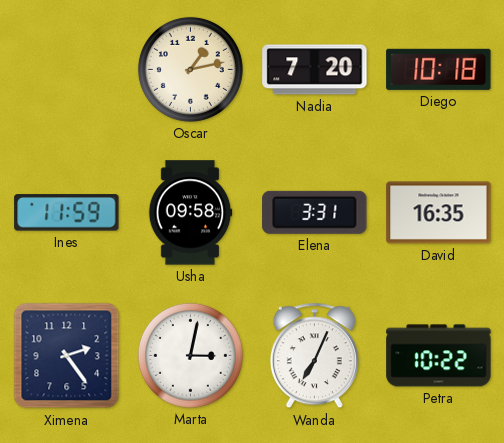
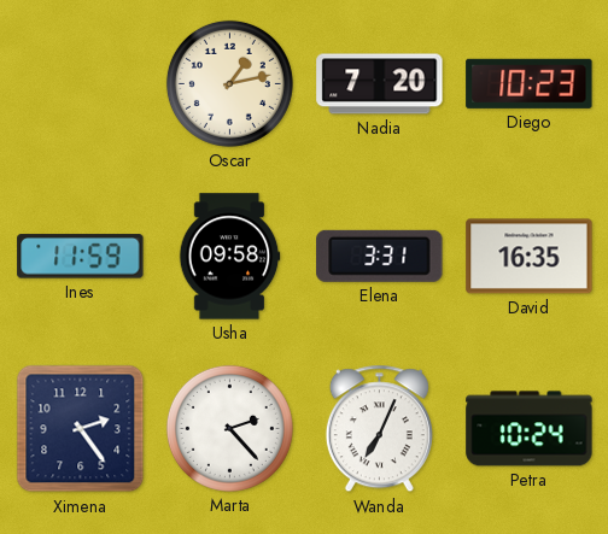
Diego: 10:18 -> 10:23 (530, 83)
Marta: 3:02 -> 2:23 (229, 428)
Petra: 10:22 -> 10:24 (530, 429)
